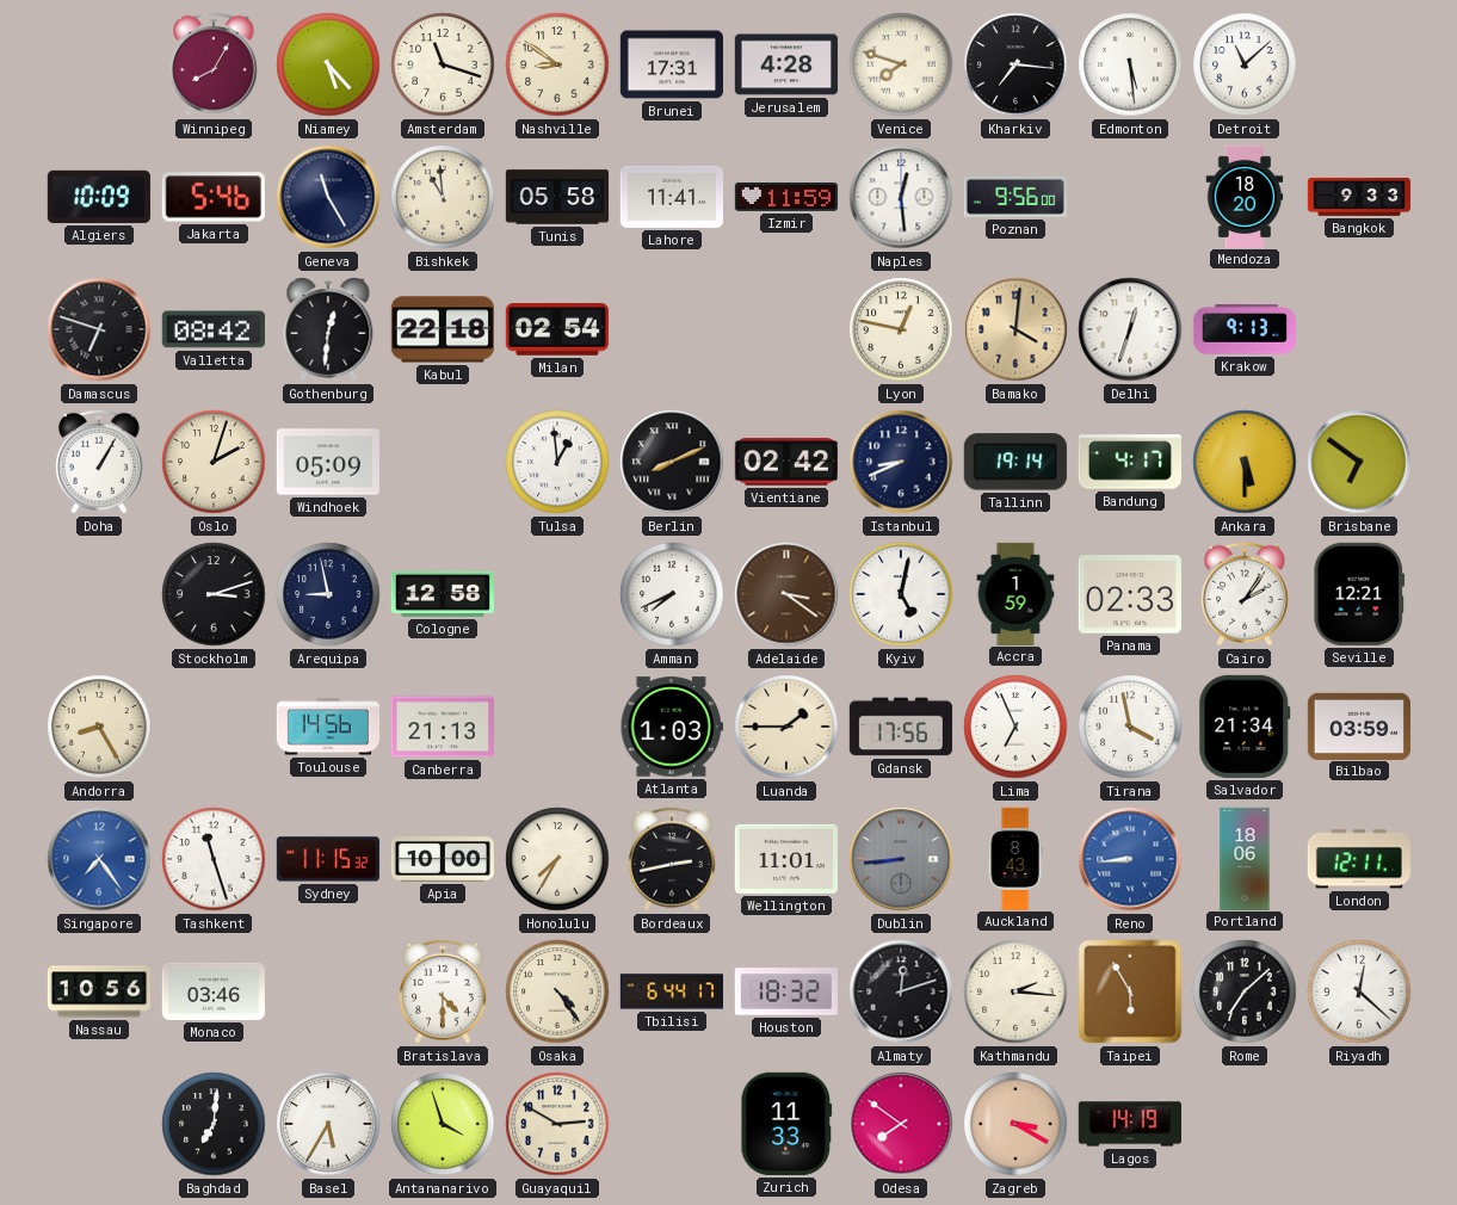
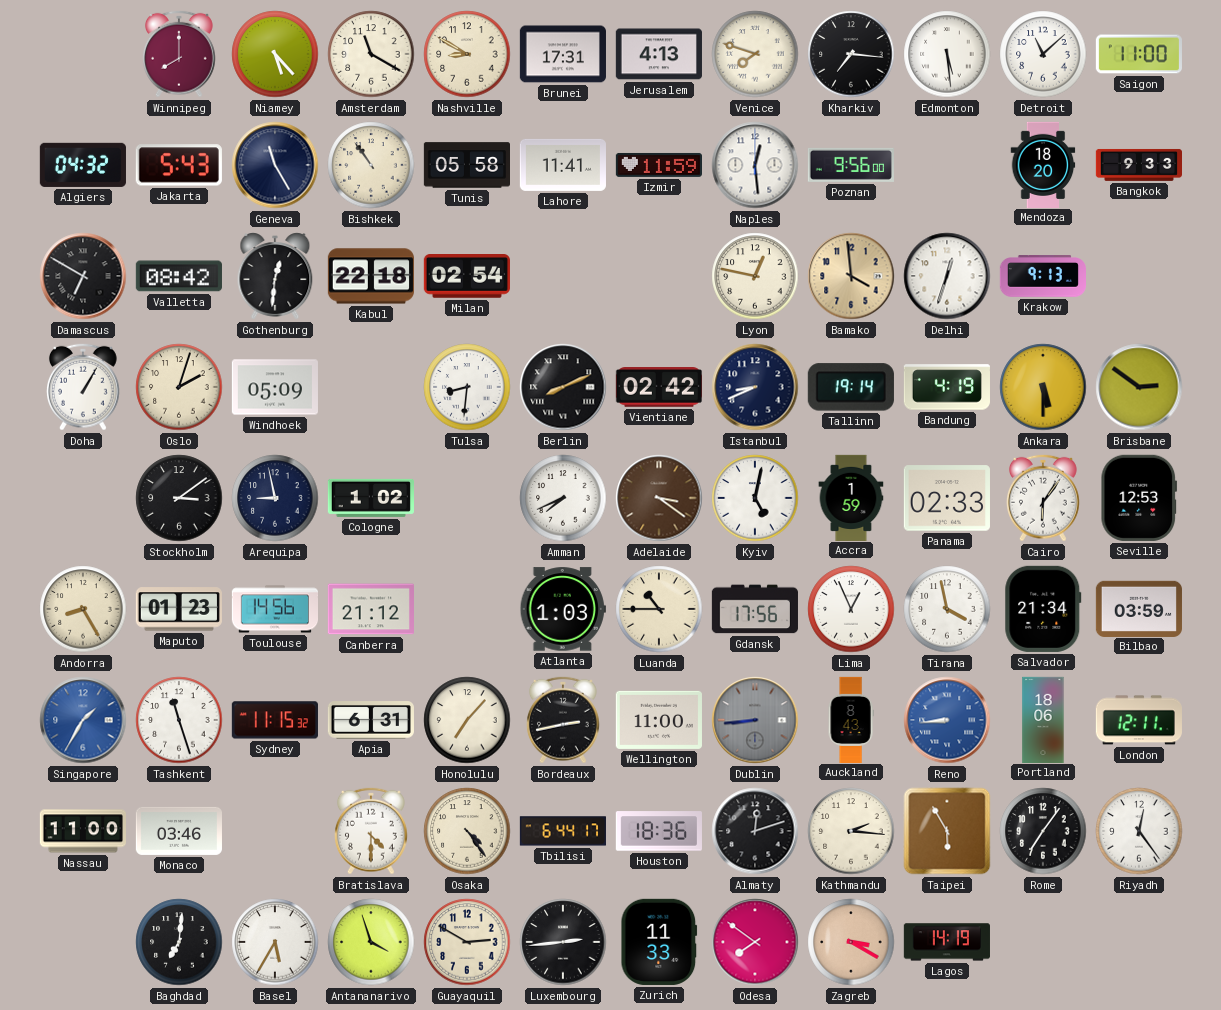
Winnipeg: 8:05 -> 8:00 (180, 54)
Amsterdam: 11:18 -> 11:20 (371, 54)
Nashville: 8:51 -> 8:50 (467, 54)
Jerusalem: 4:28 -> 4:13 (659, 54)
Saigon: none -> 11:00 (1138, 54)
Algiers: 10:09 -> 04:32 (83, 165)
Jakarta: 5:46 -> 5:43 (179, 165)
Bishkek: 10:59 -> 10:54 (371, 165)
Damascus: 6:48 -> 6:50 (83, 276)
Bamako: 4:01 -> 3:59 (851, 276)
Tulsa: 12:59 -> 8:31 (467, 387)
Bandung: 4:17 -> 4:19 (947, 387)
Brisbane: 6:51 -> 2:51 (1139, 387)
Stockholm: 3:12 -> 3:09 (179, 498)
Cologne: 12:58 -> 1:02 (370, 498)
Cairo: 2:06 -> 6:06 (1044, 498)
Seville: 12:21 -> 12:53 (1139, 498)
Maputo: none -> 01:23 (179, 609)
Canberra: 21:13 -> 21:12 (371, 609)
Luanda: 1:45 -> 10:45 (659, 609)
Lima: 6:56 -> 12:56 (851, 609)
Singapore: 7:24 -> 1:35 (83, 720)
Apia: 10:00 -> 6:31 (371, 720)
Honolulu: 7:35 -> 7:07 (467, 720)
Wellington: 11:01 -> 11:00 (659, 720)
Nassau: 10:56 -> 11:00 (82, 831)
Houston: 18:32 -> 18:36 (659, 831)
Rome: 7:08 -> 7:06 (1043, 831)
Riyadh: 12:22 -> 12:24 (1139, 831)
Luxembourg: none -> 2:44 (563, 942)
